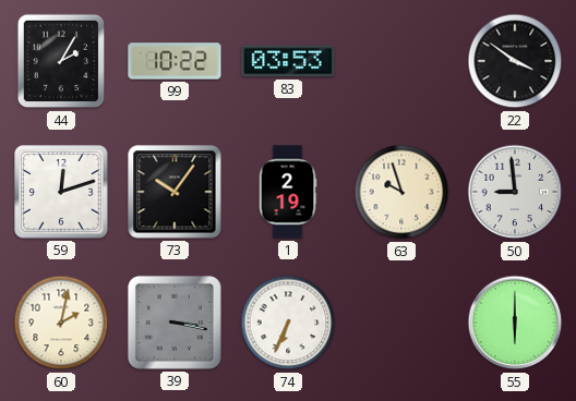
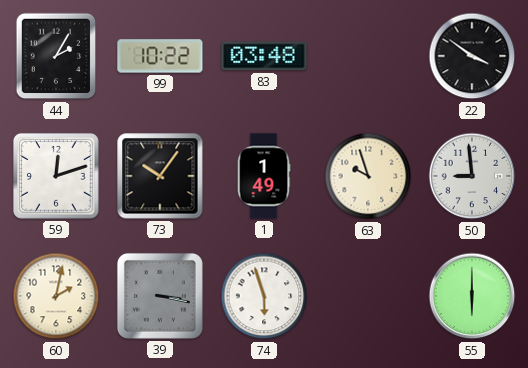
83: 03:53 -> 03:48 (264, 56)
1: 2:19 -> 1:49 (264, 176)
74: 6:34 -> 5:57 (264, 296)
